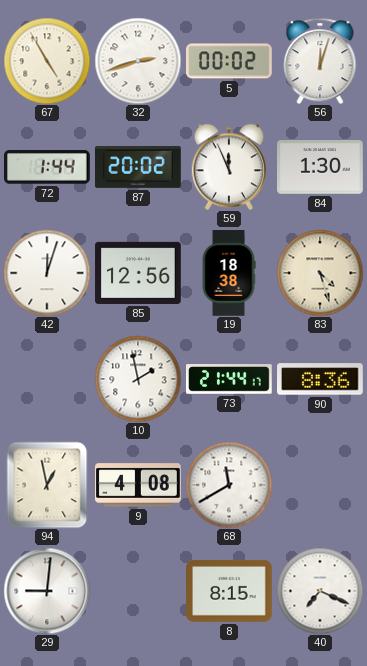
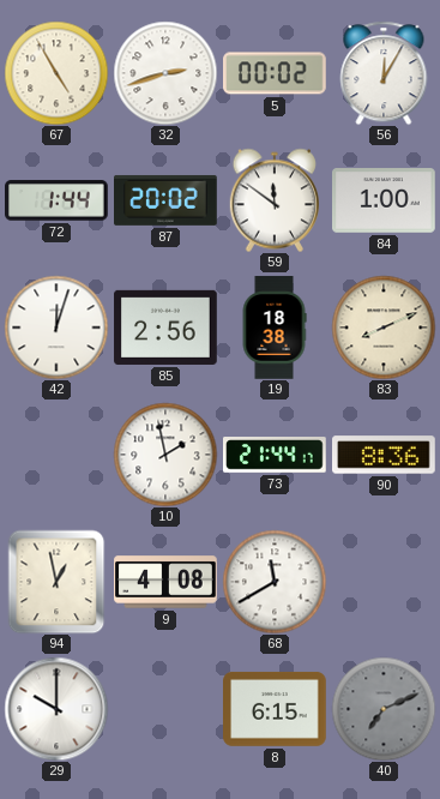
56: 12:03 -> 12:05 (384, 73)
59: 11:56 -> 11:51 (273, 200)
84: 1:30 -> 1:00 (385, 200)
85: 12:56 -> 2:56 (165, 328)
83: 4:27 -> 8:11 (384, 328)
29: 9:01 -> 10:00 (56, 709)
8: 8:15 -> 6:15 (276, 709)
40: 7:19 -> 7:11 (384, 709)
40 dial: white -> grey (384, 709)
